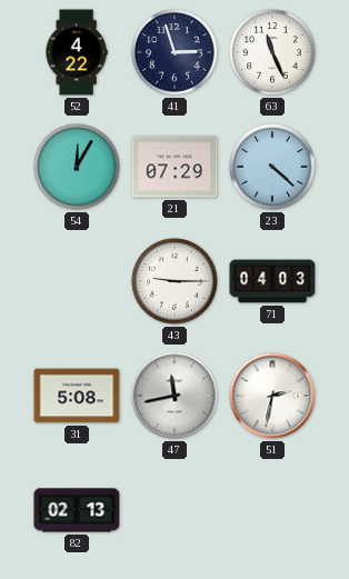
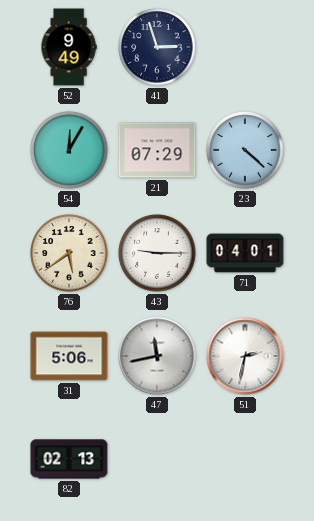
52: 4:22 -> 9:49 (69, 47)
63: 11:26 -> none (272, 52)
76: none -> 5:39 (69, 253)
71: 04:03 -> 04:01 (245, 253)
31: 5:08 -> 5:06 (69, 356)
